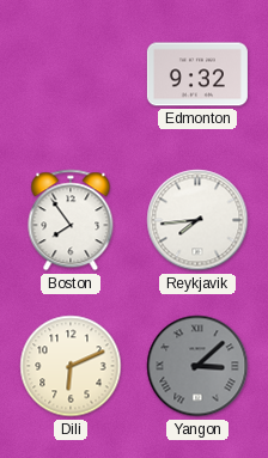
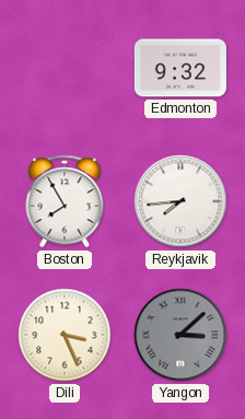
Boston: 7:54 -> 7:55 (65, 201)
Dili: 6:11 -> 3:26 (65, 335)
